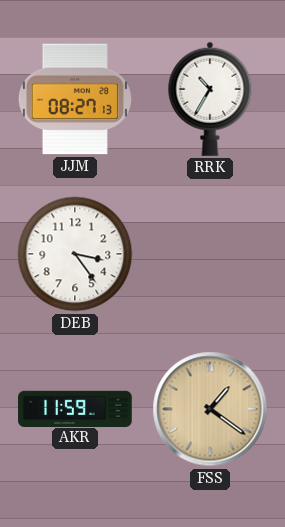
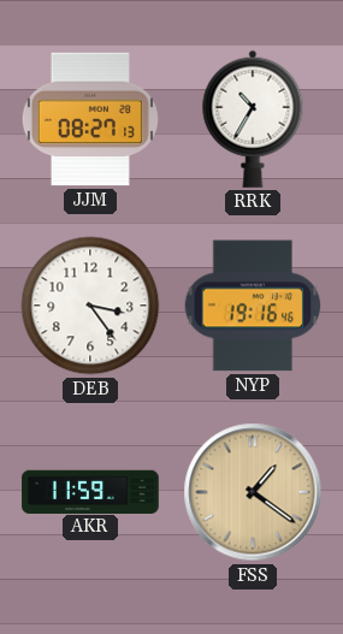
NYP: none -> 19:16 (253, 306)
